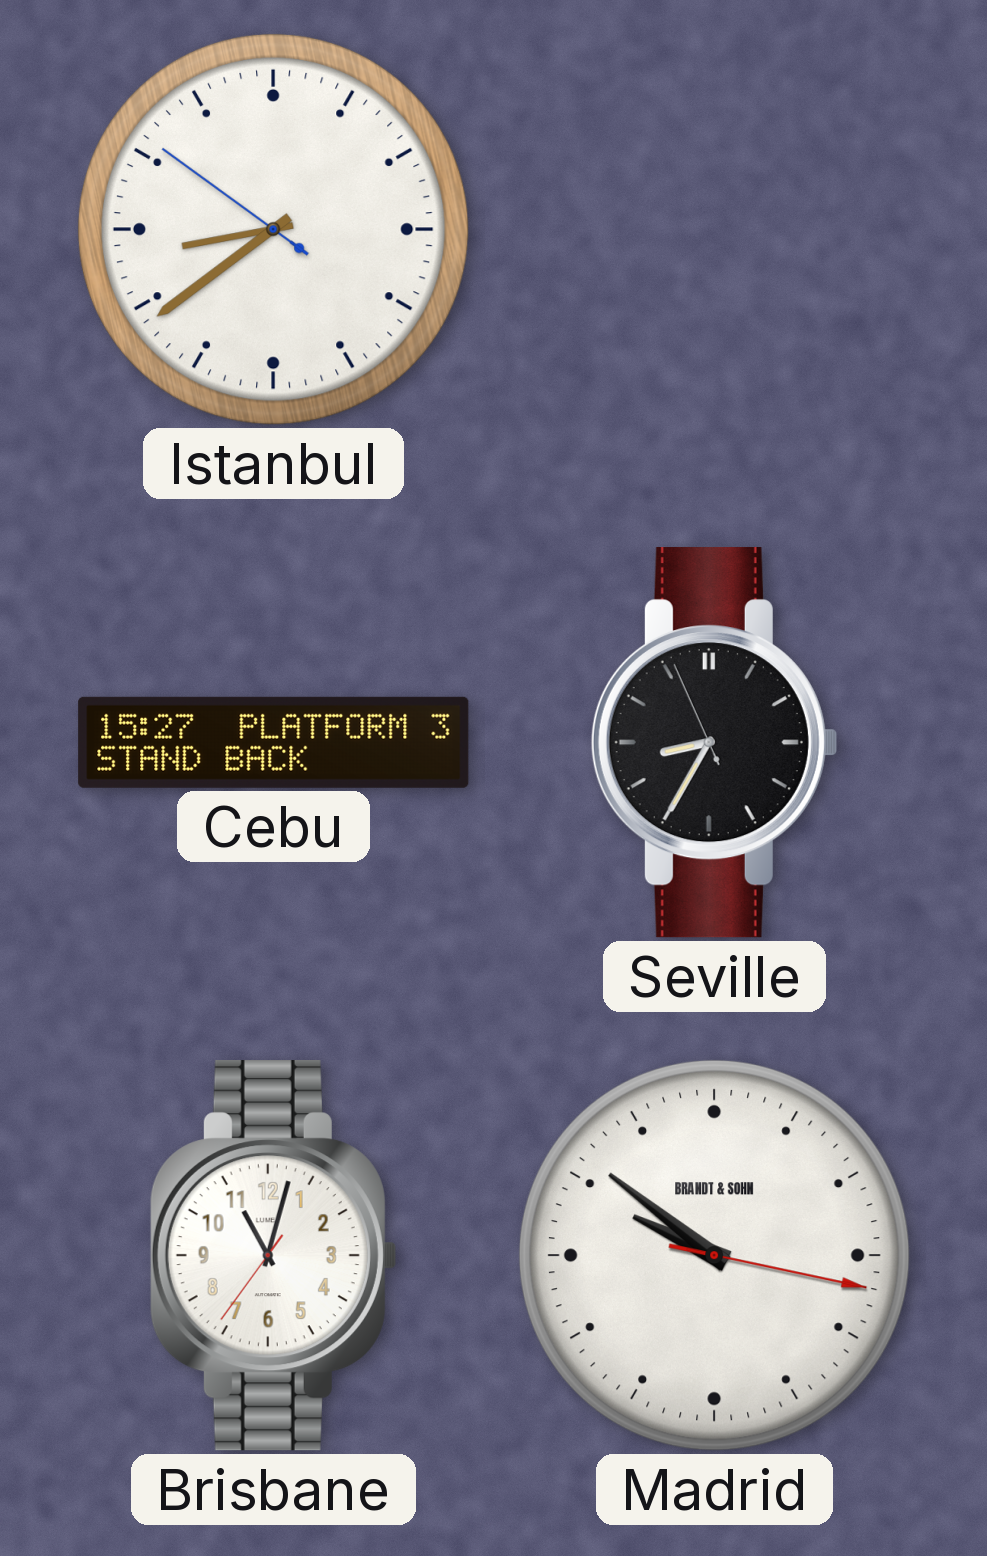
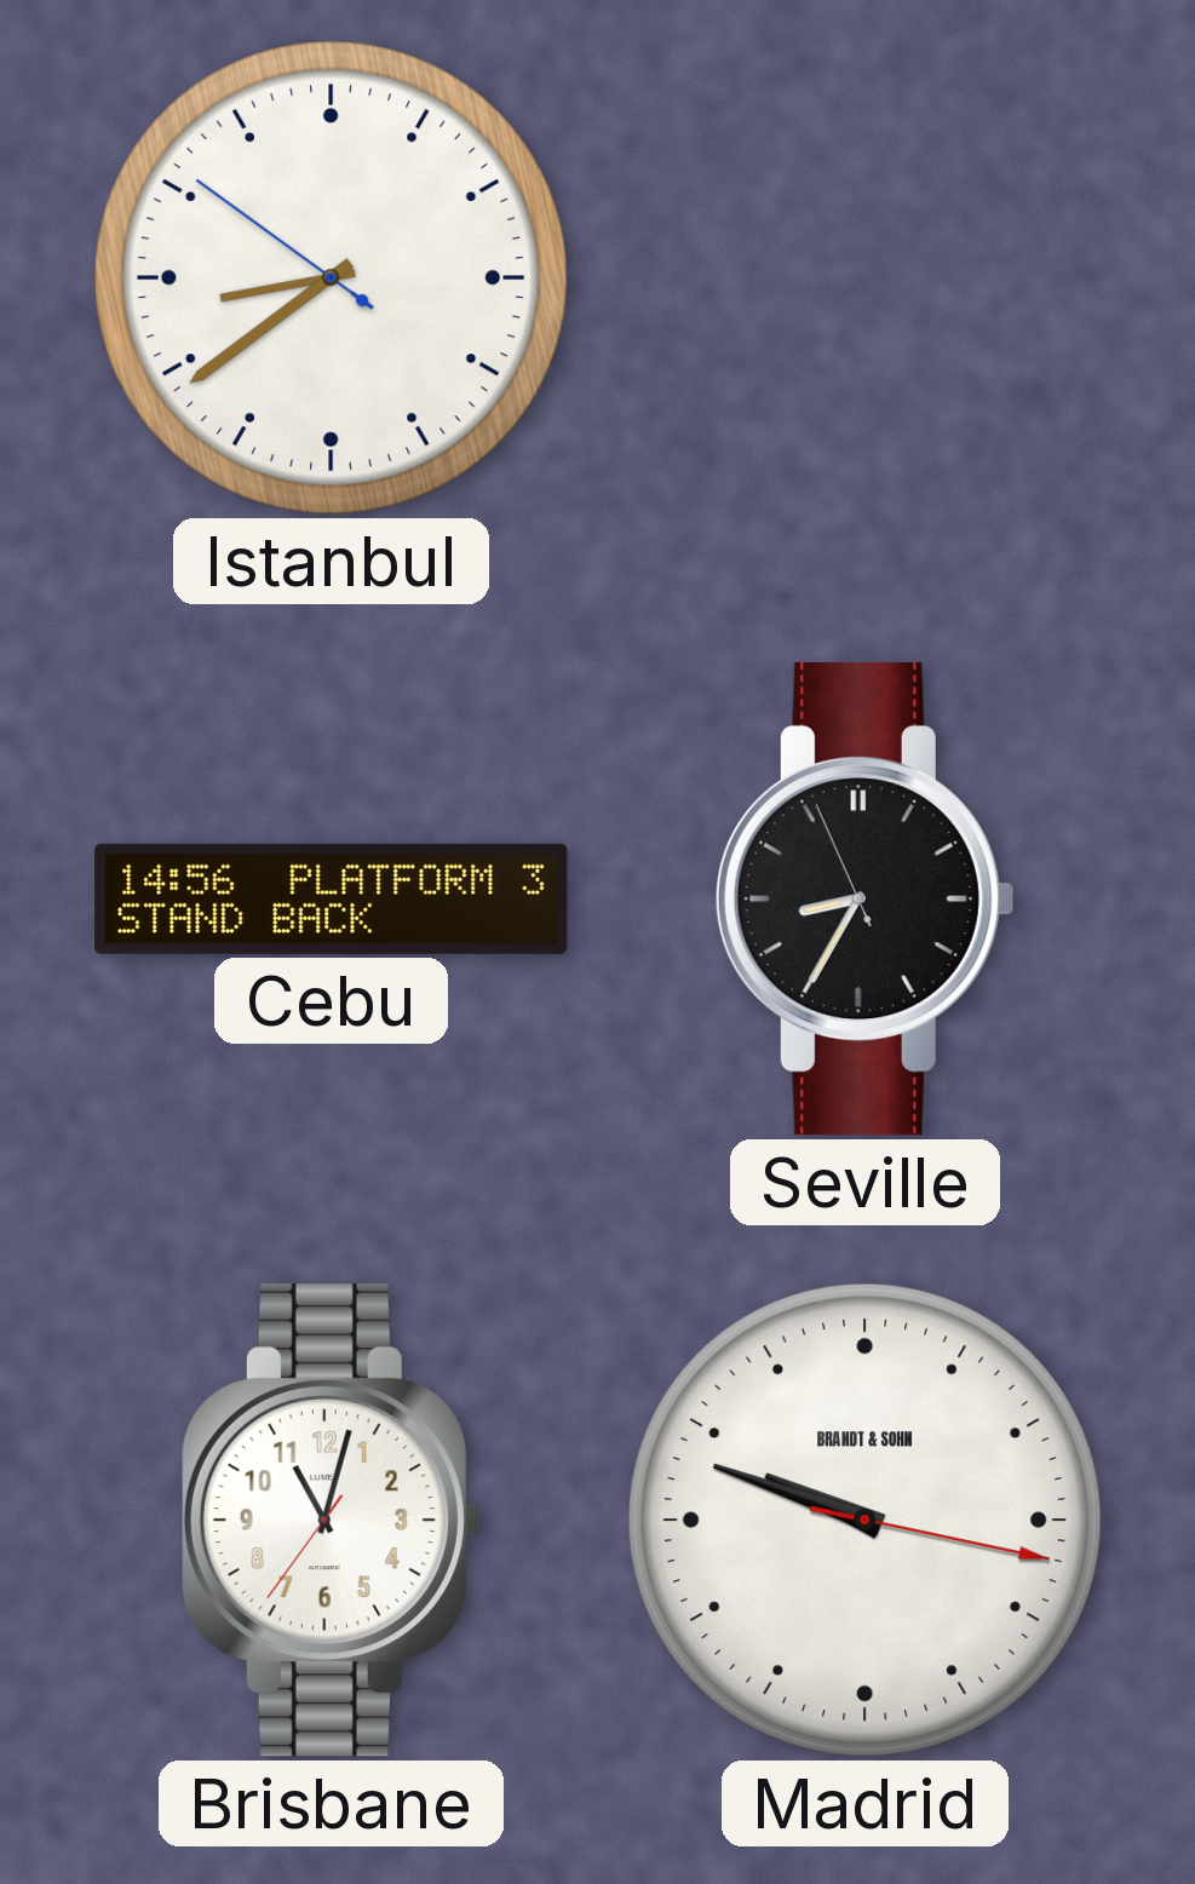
Cebu: 15:27 -> 14:56 (332, 898)
Madrid: 9:51 -> 9:48 (864, 1520)
